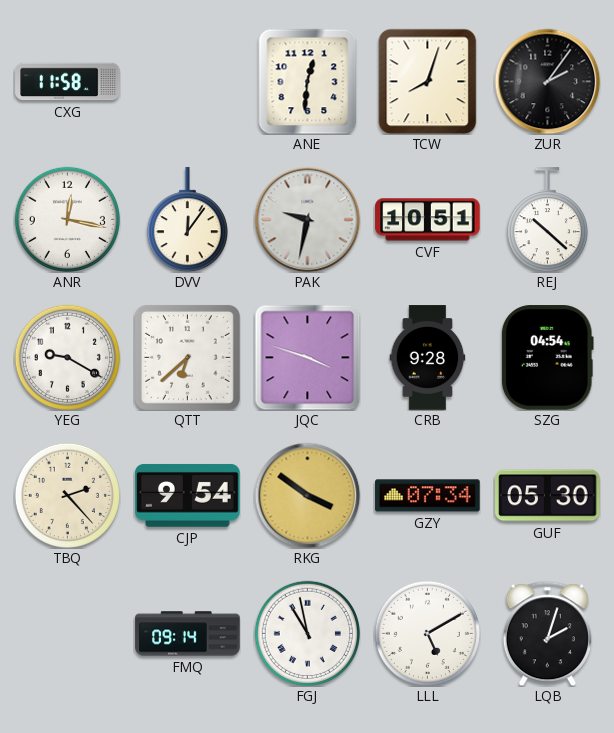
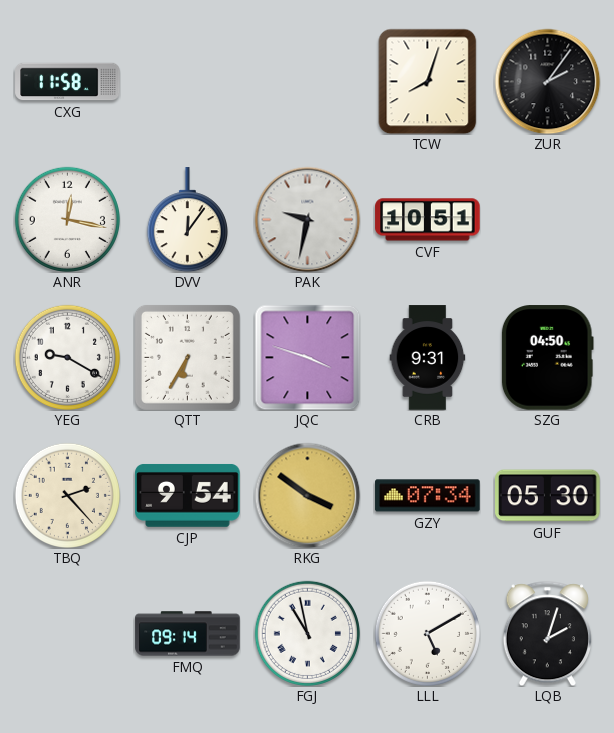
ANE: 12:31 -> none (308, 81)
REJ: 10:22 -> none (547, 220)
QTT: 6:38 -> 6:35 (187, 357)
CRB: 9:28 -> 9:31 (428, 358)
SZG: 04:54 -> 04:50 (547, 358)
